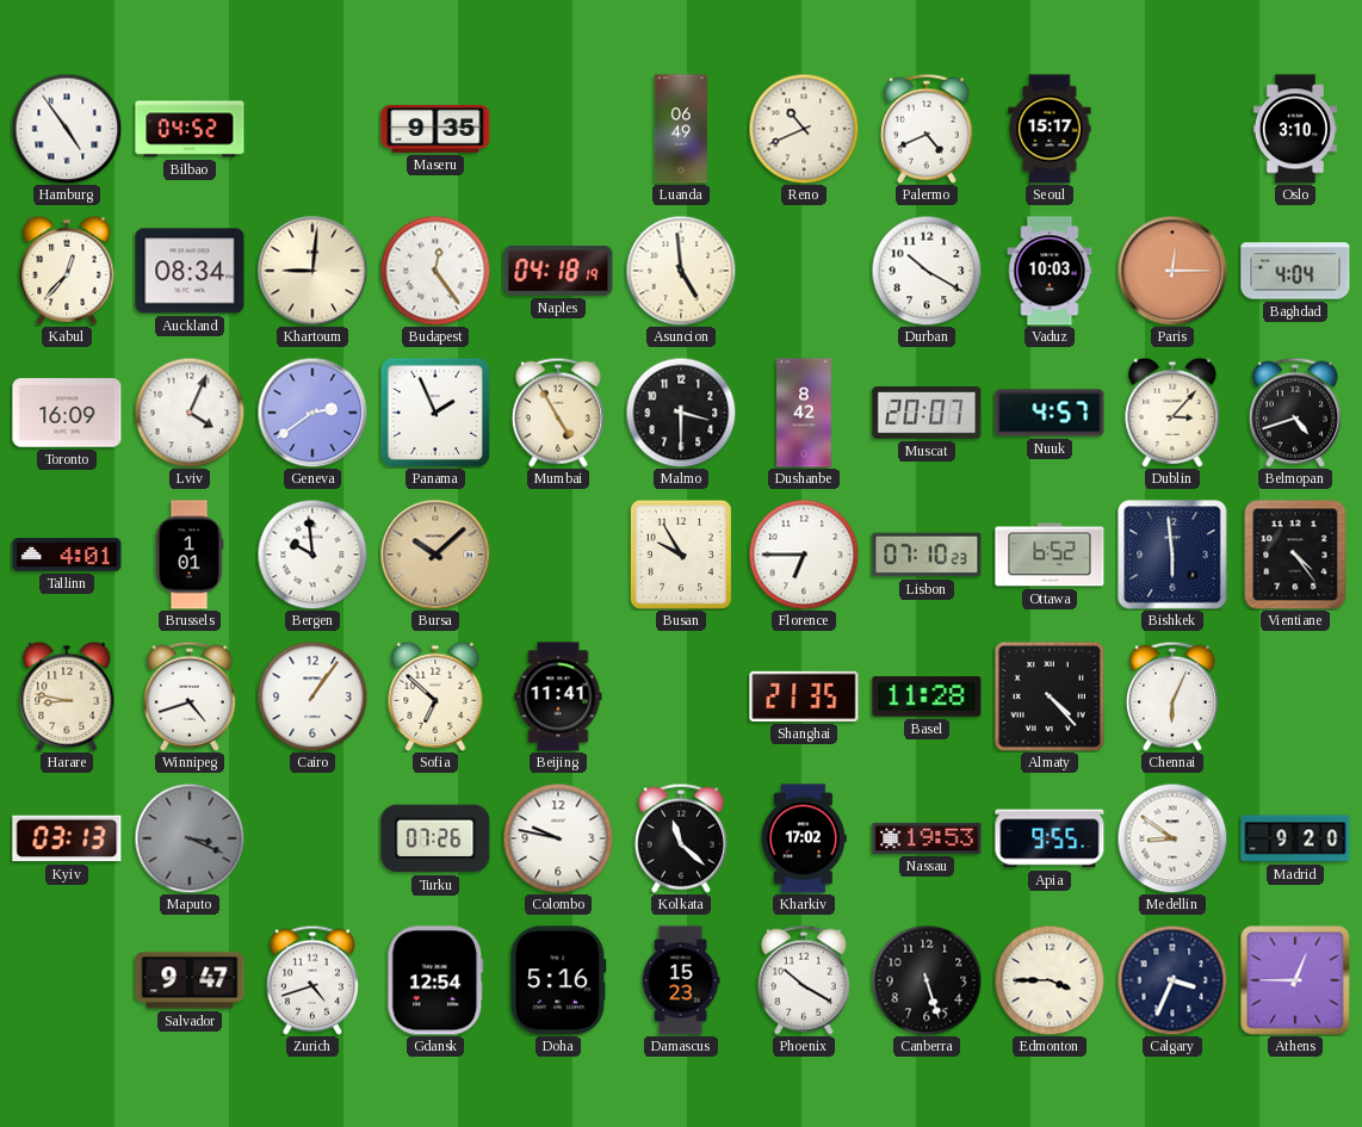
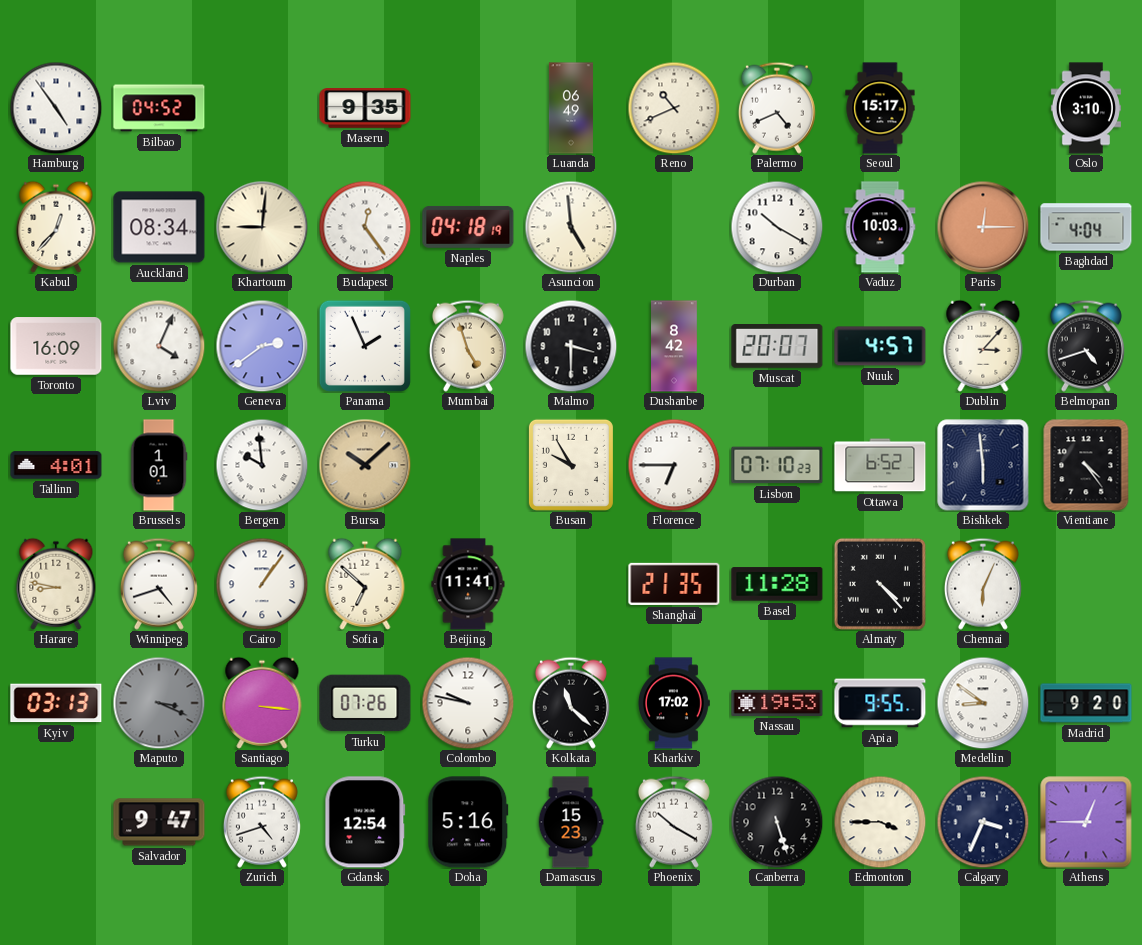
Mumbai: 4:55 -> 4:57 (468, 346)
Santiago: none -> 3:16 (262, 703)
